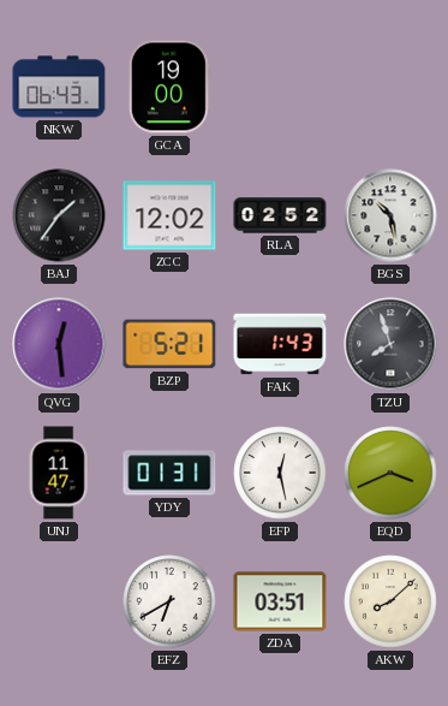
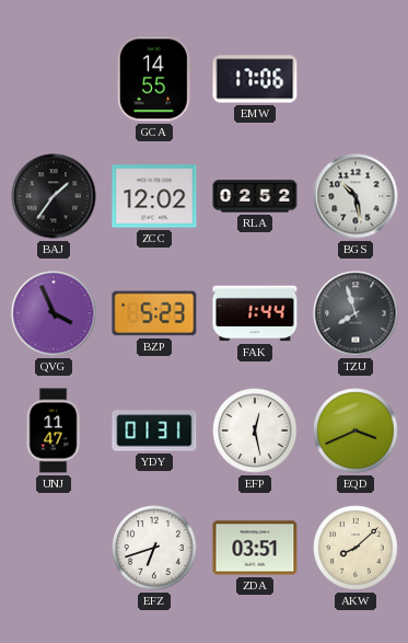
NKW: 06:43 -> none (59, 87)
GCA: 19:00 -> 14:55 (154, 79)
EMW: none -> 17:06 (255, 79)
QVG: 12:29 -> 3:56 (54, 313)
BZP: 5:21 -> 5:23 (154, 313)
FAK: 1:43 -> 1:44 (255, 313)
EFZ: 6:40 -> 6:42 (154, 548)
